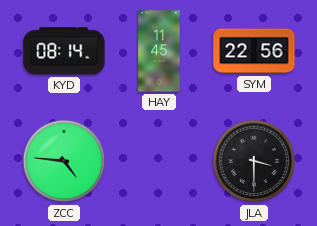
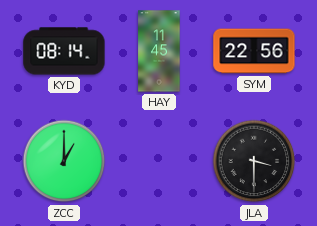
ZCC: 4:46 -> 1:00 (64, 161)
